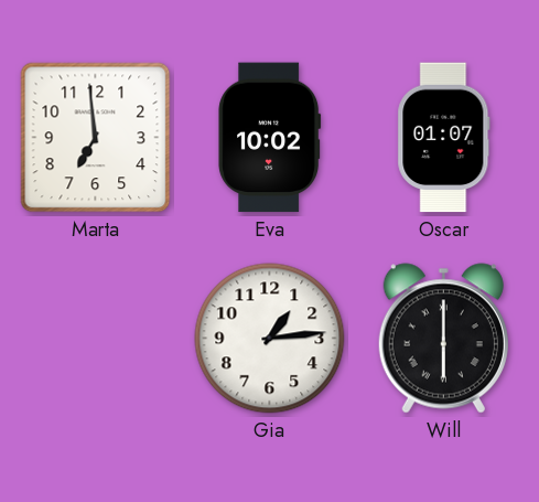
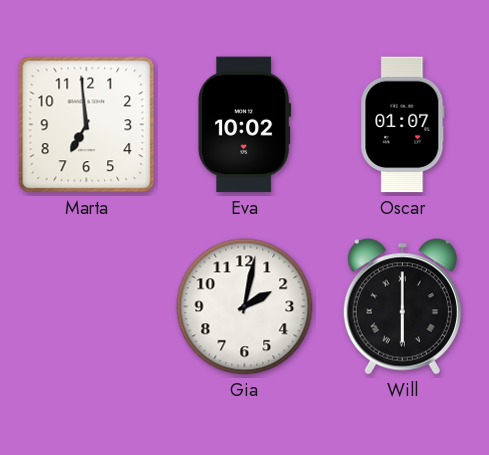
Gia: 1:14 -> 2:02 (245, 307)
